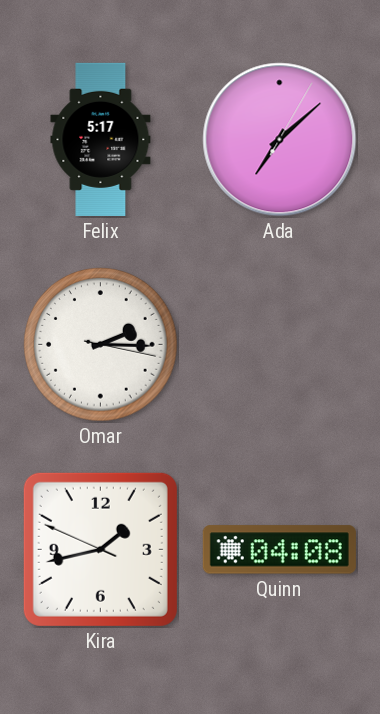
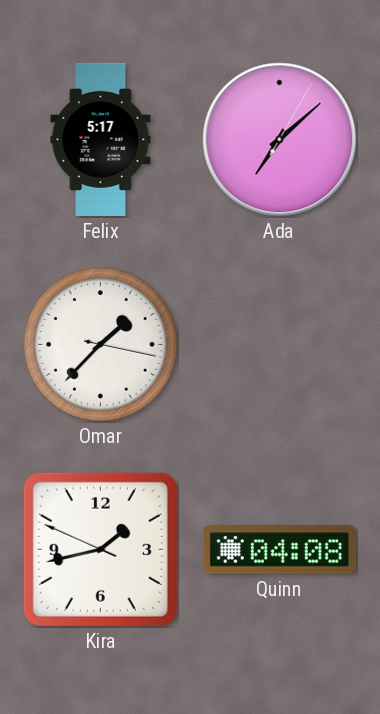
Omar: 2:15 -> 1:37 (101, 345)
